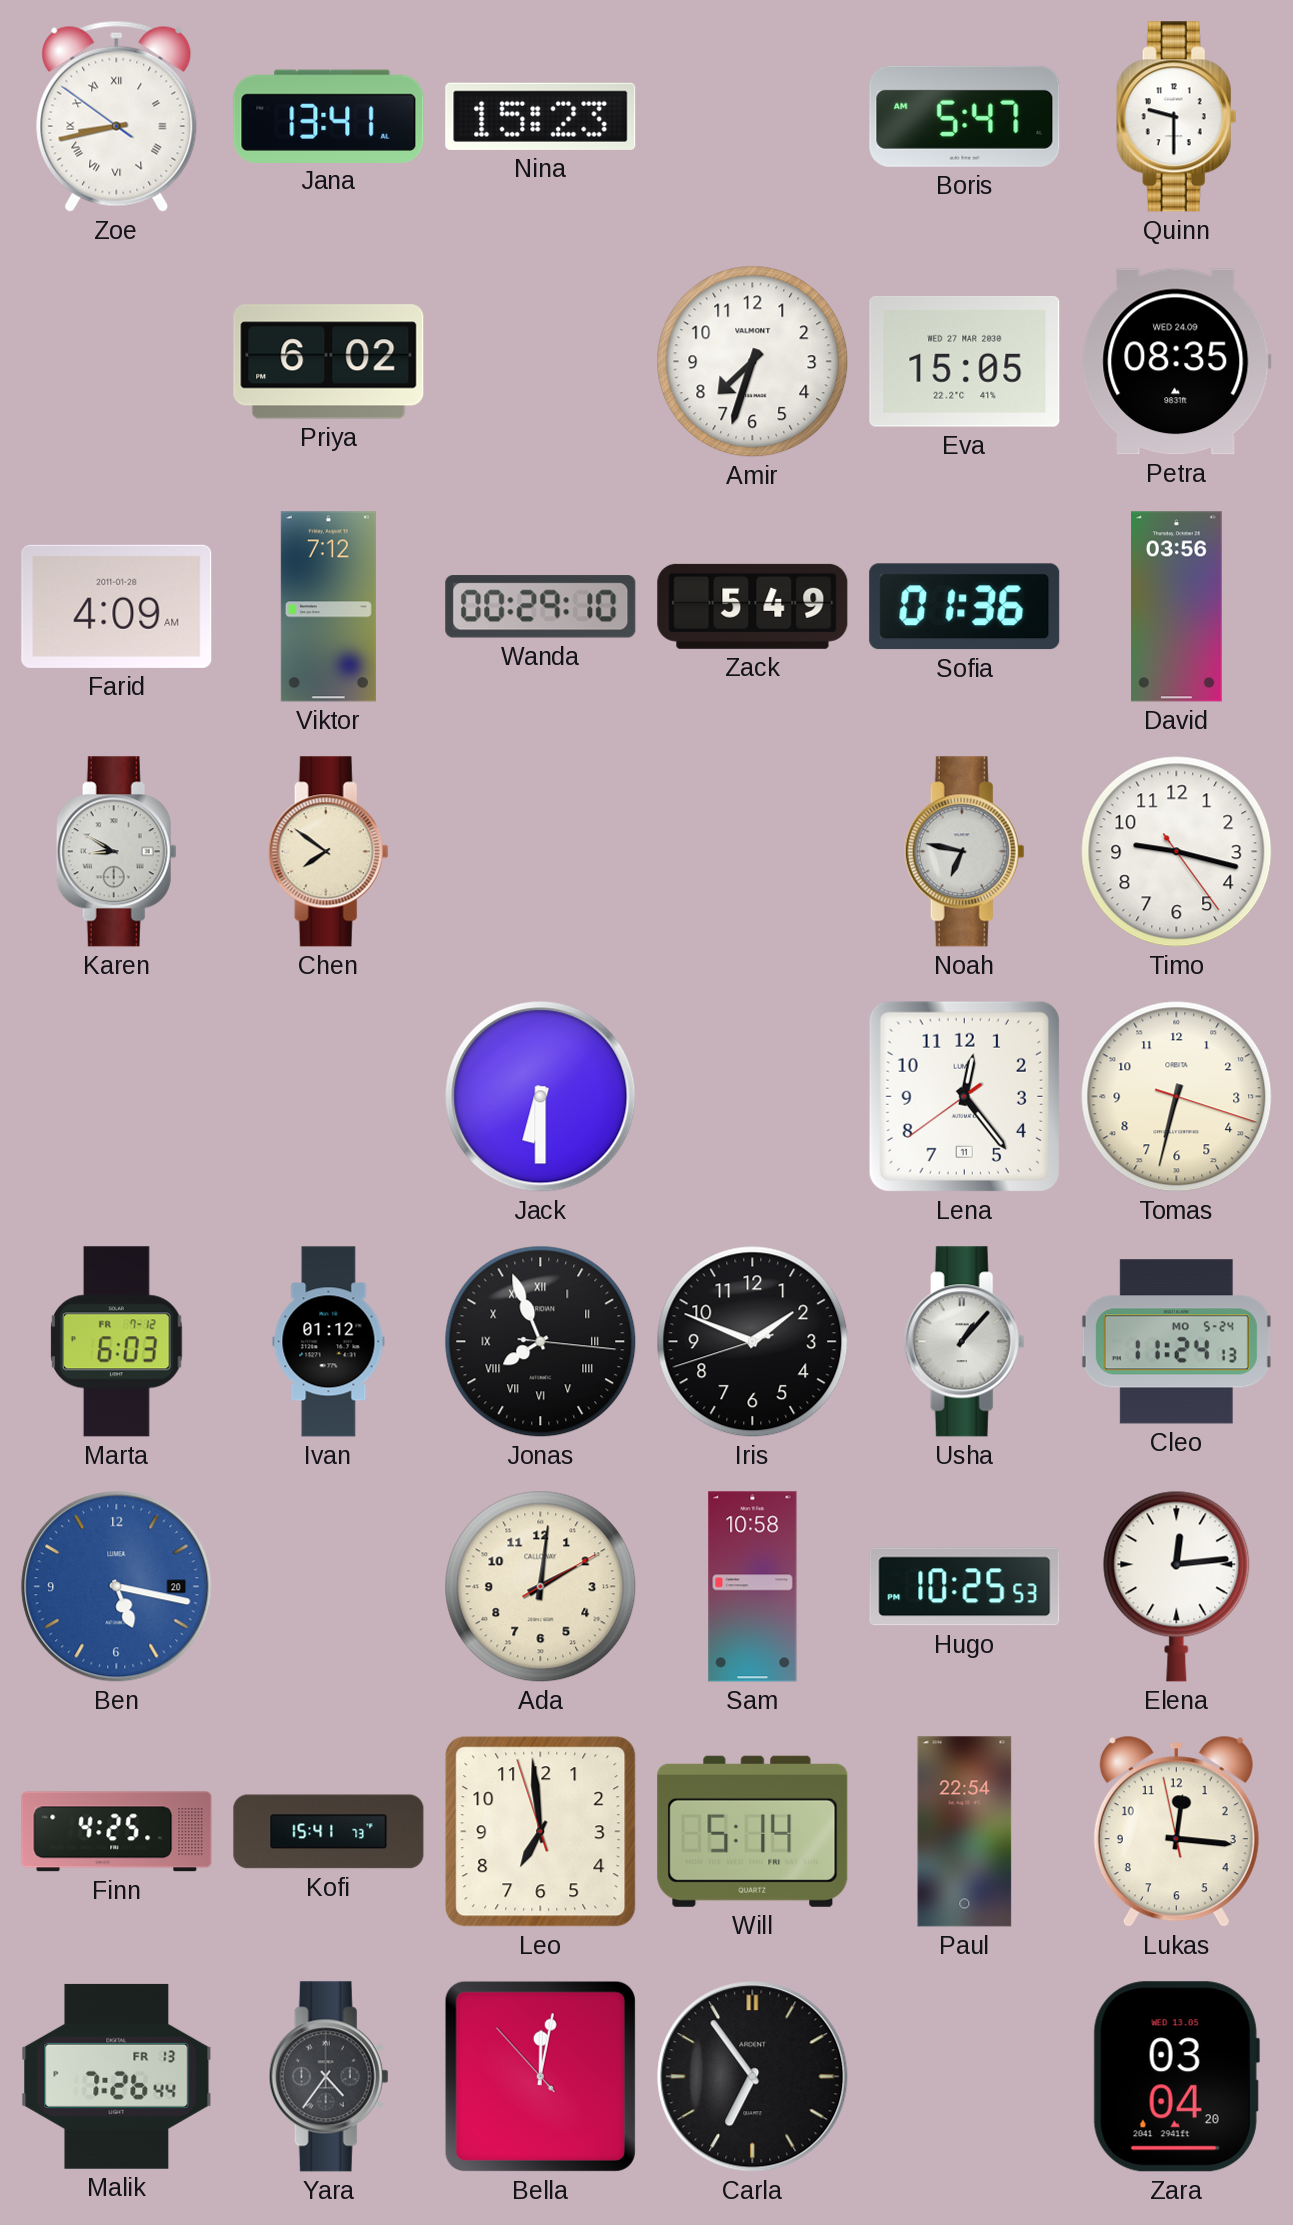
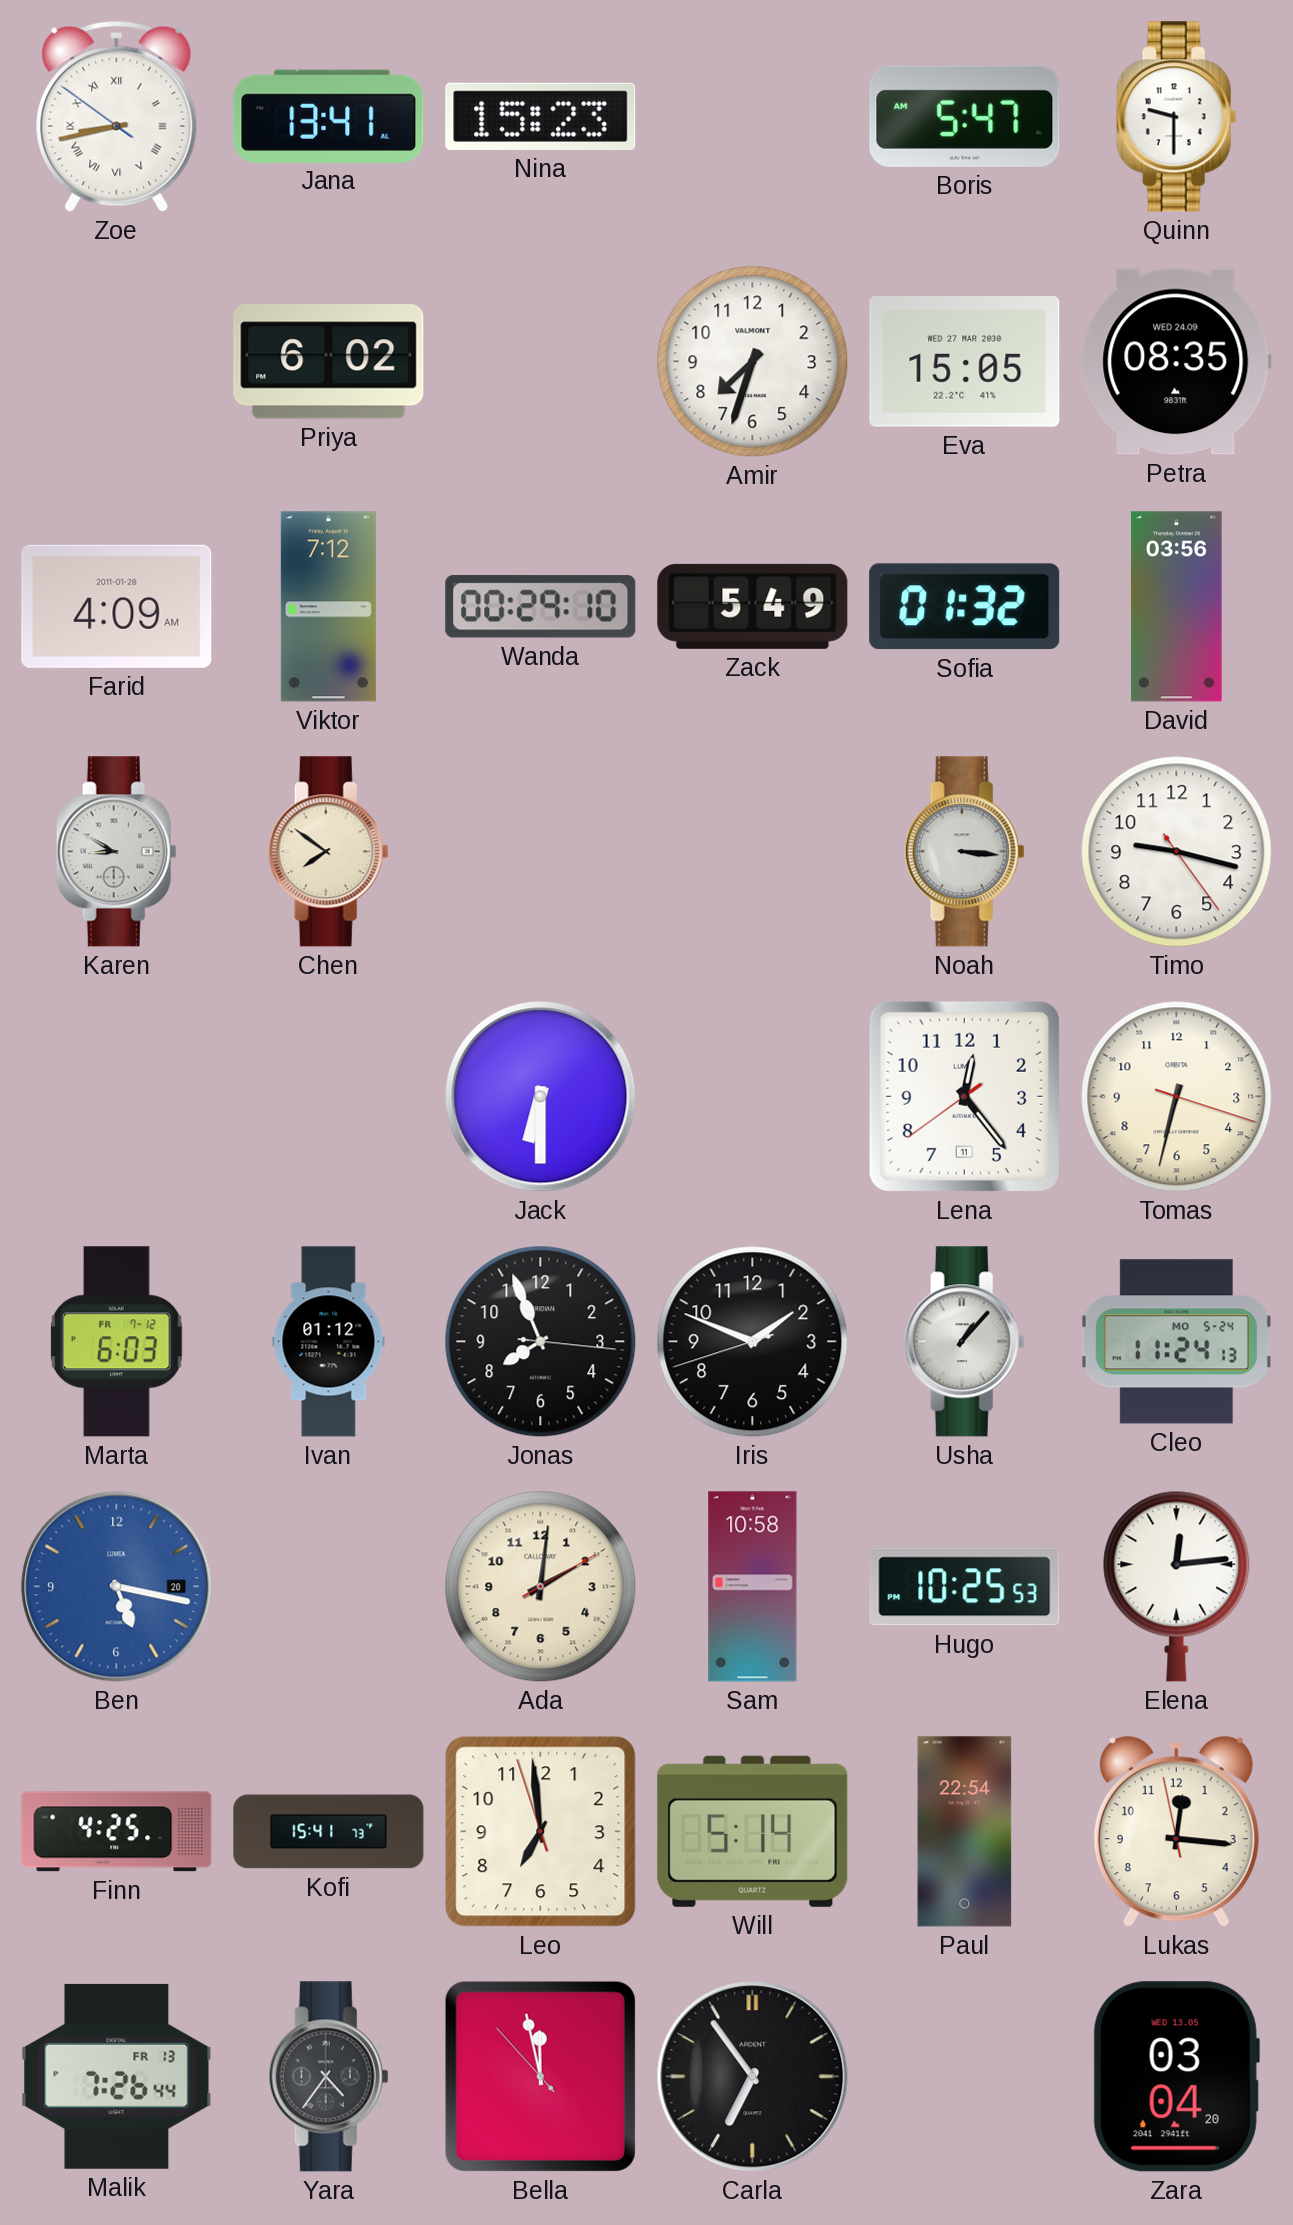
Sofia: 01:36 -> 01:32 (965, 607)
Noah: 6:47 -> 3:16 (964, 852)
Jonas numerals: Roman -> Arabic (541, 1342)
Bella: 12:01 -> 11:57 (540, 2076)
